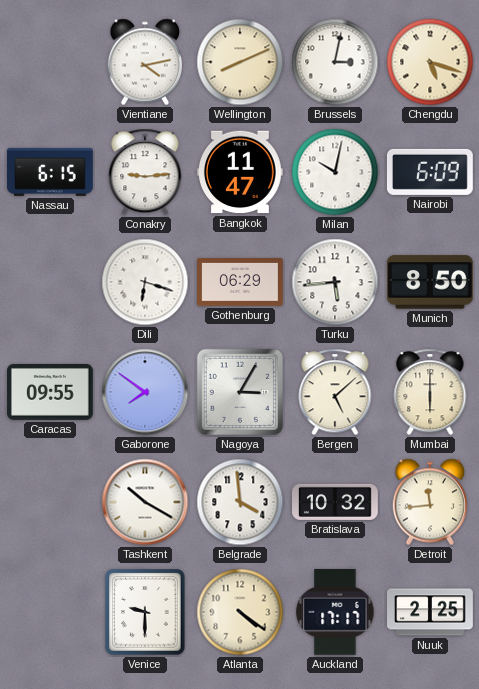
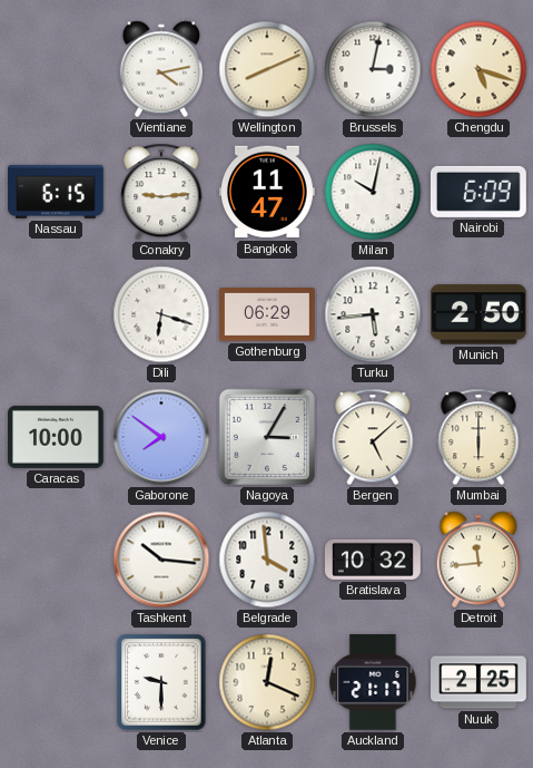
Munich: 8:50 -> 2:50 (478, 314)
Caracas: 09:55 -> 10:00 (57, 437)
Tashkent: 10:20 -> 10:16 (161, 560)
Atlanta: 4:21 -> 12:19 (267, 682)
Auckland: 17:17 -> 21:17 (373, 682)
